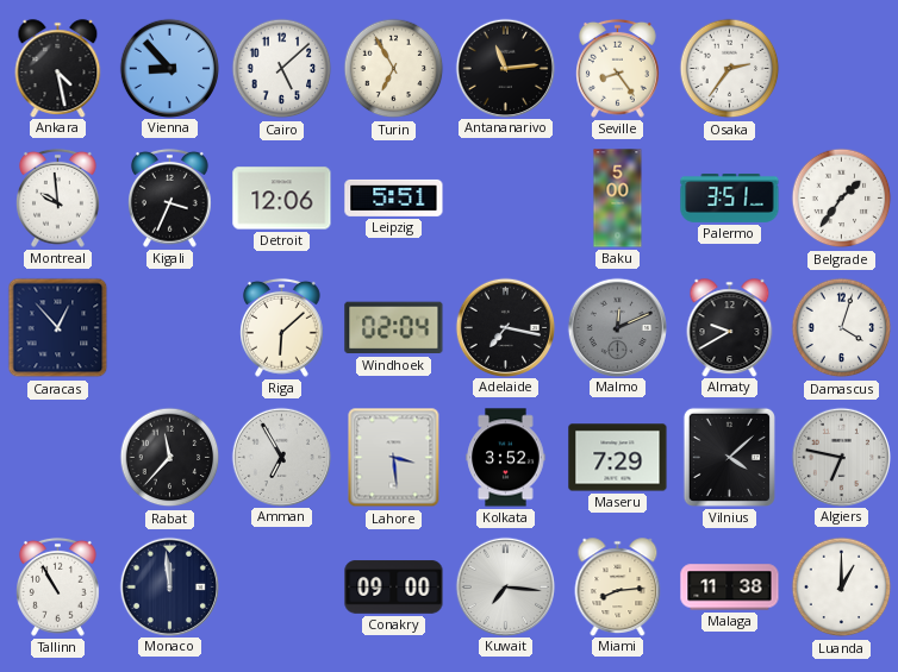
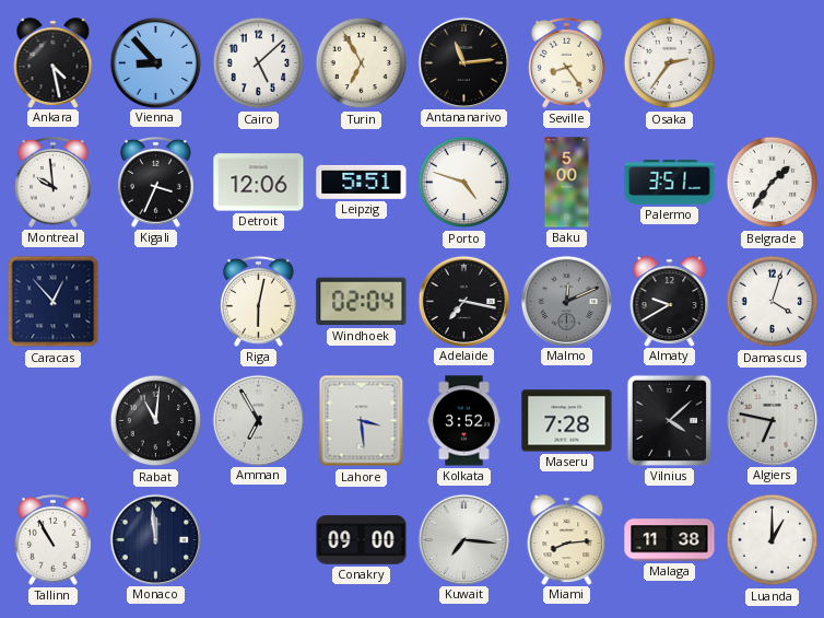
Porto: none -> 4:48 (464, 183)
Riga: 6:08 -> 6:02 (259, 301)
Rabat: 11:37 -> 11:01 (156, 421)
Maseru: 7:29 -> 7:28 (567, 421)
